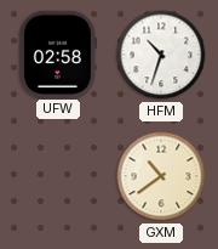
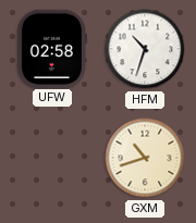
GXM: 10:39 -> 10:42 (145, 158)
